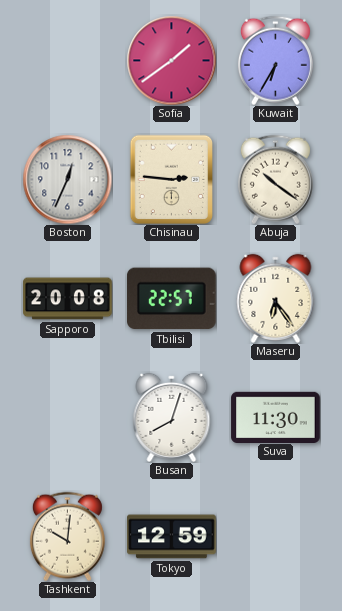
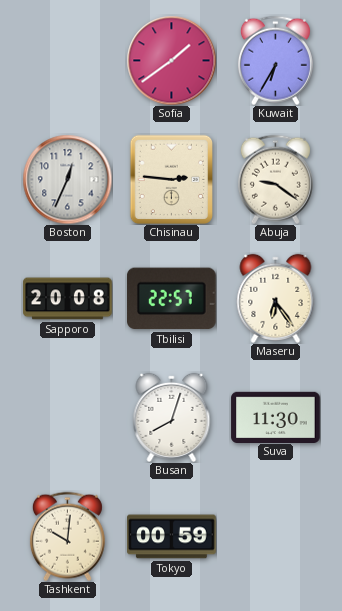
Abuja: 10:21 -> 9:21 (275, 179)
Tokyo: 12:59 -> 00:59 (172, 537)
